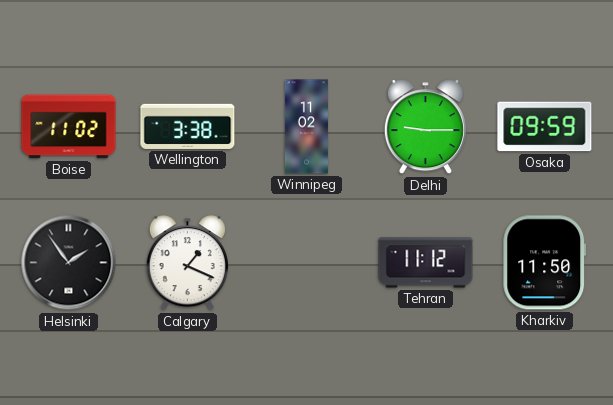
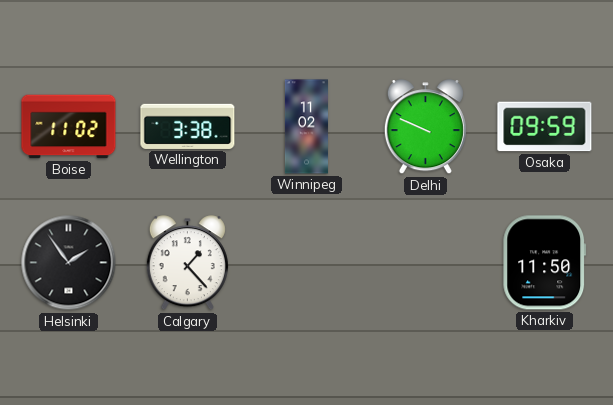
Delhi: 9:15 -> 9:49 (425, 127)
Calgary: 1:19 -> 1:23 (187, 263)
Tehran: 11:12 -> none (426, 263)
